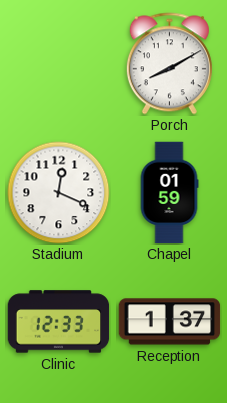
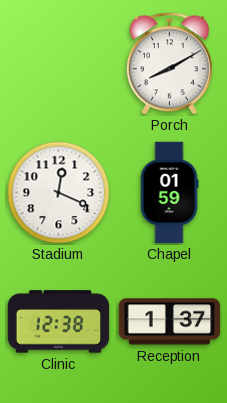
Clinic: 12:33 -> 12:38 (59, 322)
